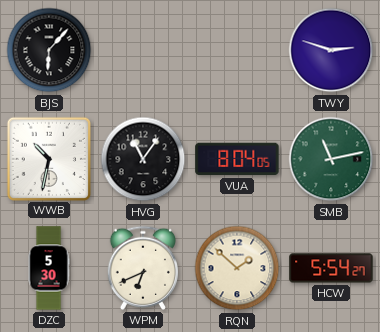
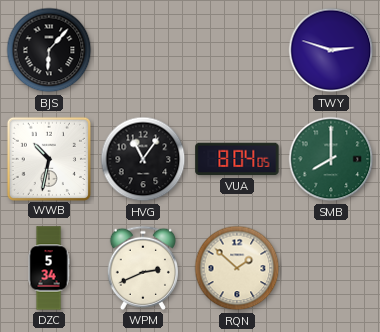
SMB: 11:13 -> 8:00 (331, 159)
DZC: 5:30 -> 5:34 (49, 268)
WPM: 6:41 -> 2:41 (142, 268)
HCW: 5:54 -> none (331, 268)
